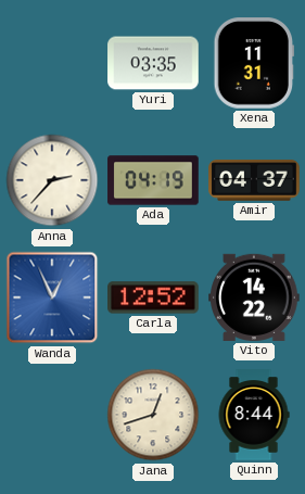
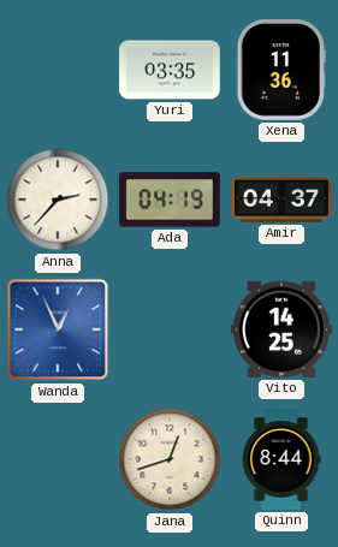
Xena: 11:31 -> 11:36 (280, 70)
Carla: 12:52 -> none (153, 297)
Vito: 14:22 -> 14:25 (281, 329)
